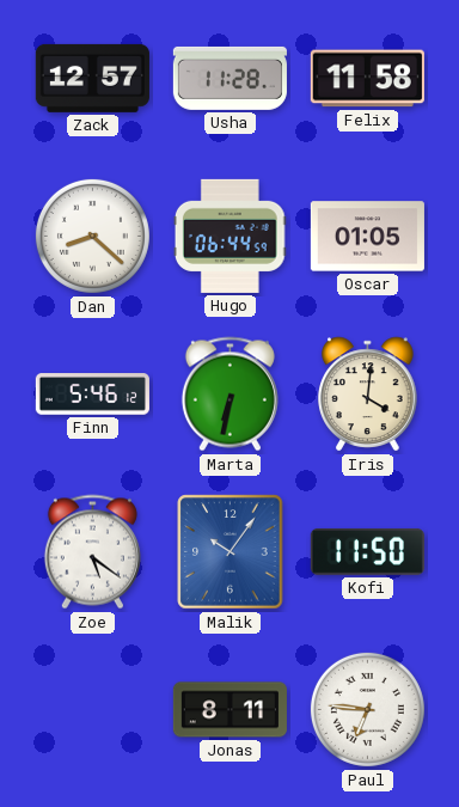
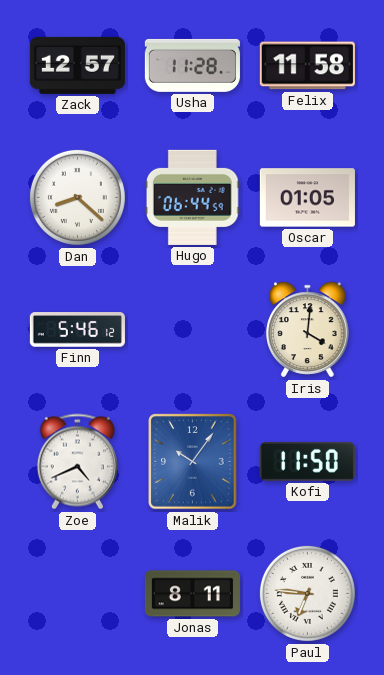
Marta: 6:32 -> none (229, 395)
Zoe: 5:21 -> 4:41 (77, 462)
